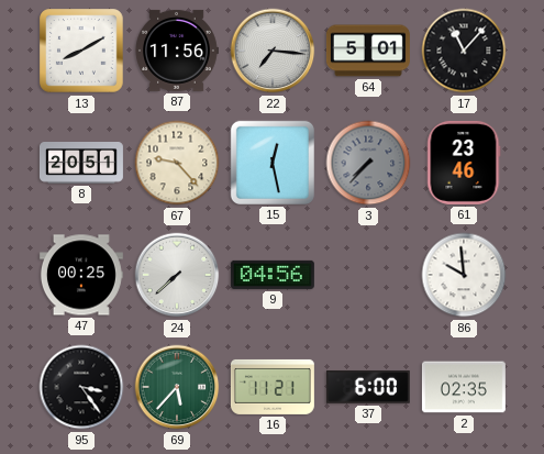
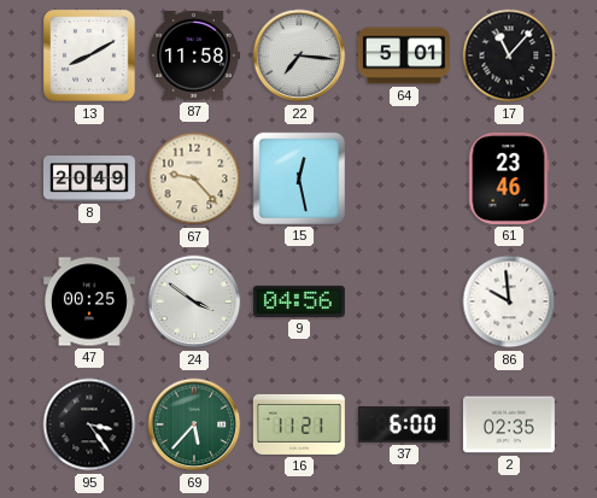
87: 11:56 -> 11:58 (194, 55)
8: 20:51 -> 20:49 (89, 178)
3: 7:37 -> none (368, 163)
24: 7:38 -> 3:51 (194, 301)
